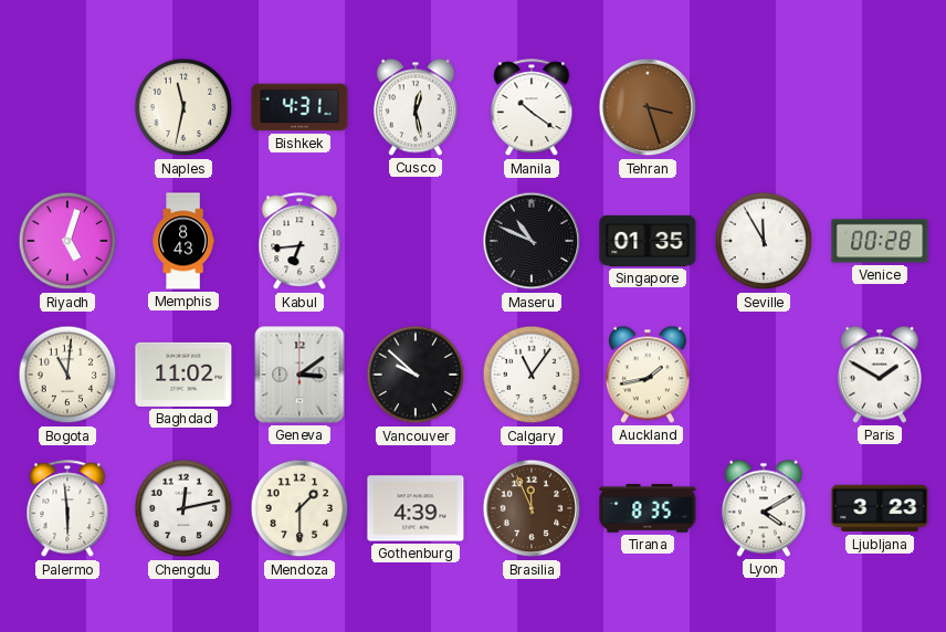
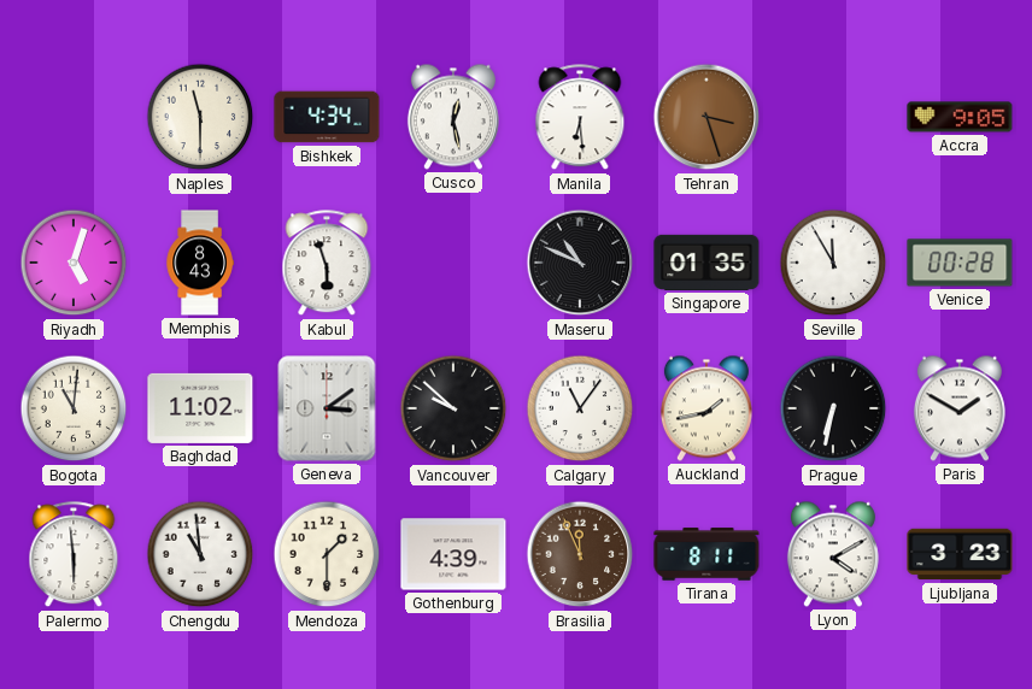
Naples: 11:32 -> 11:30 (200, 117)
Bishkek: 4:31 -> 4:34 (327, 117)
Manila: 10:21 -> 6:29 (580, 118)
Accra: none -> 9:05 (960, 117)
Kabul: 6:44 -> 5:57 (327, 264)
Prague: none -> 6:32 (833, 408)
Chengdu: 12:13 -> 10:59 (200, 554)
Tirana: 8:35 -> 8:11 (706, 554)
